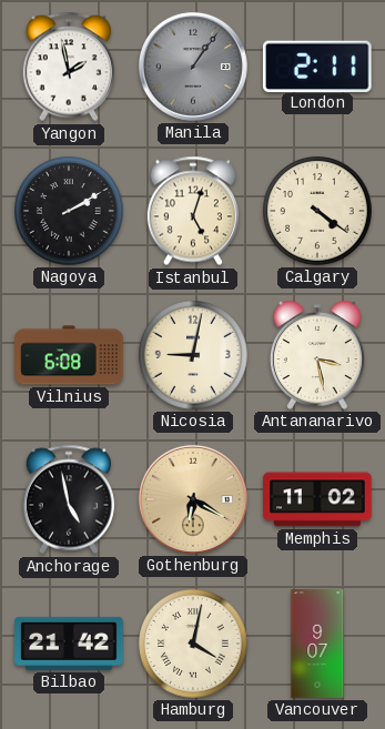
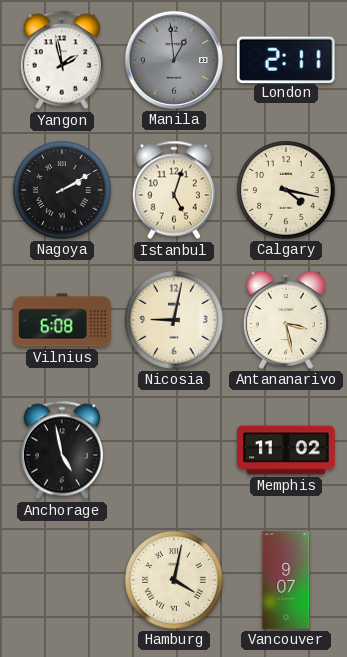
Manila: 1:06 -> 12:59 (174, 60)
Calgary: 4:21 -> 4:17 (286, 190)
Gothenburg: 6:20 -> none (193, 499)
Bilbao: 21:42 -> none (69, 644)
